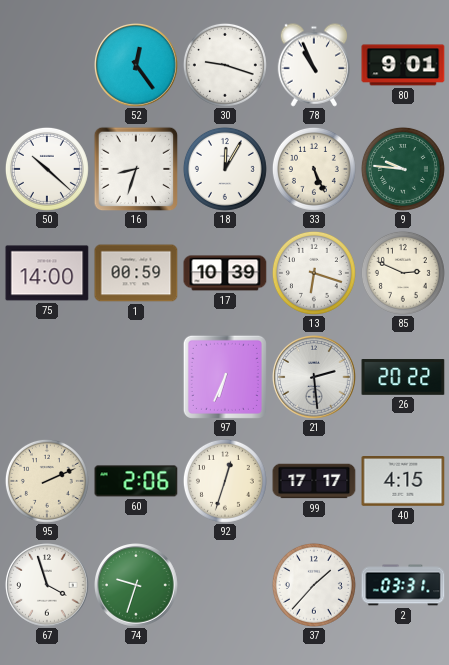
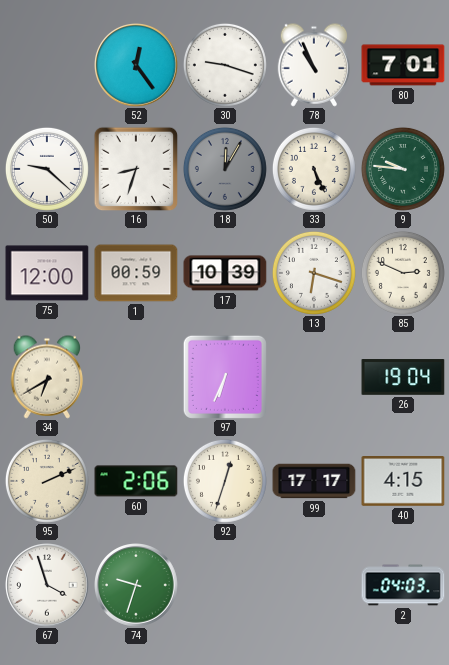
80: 9:01 -> 7:01 (403, 65)
50: 10:22 -> 9:22 (47, 169)
18 dial: white -> grey (225, 169)
75: 14:00 -> 12:00 (47, 273)
34: none -> 6:40 (47, 377)
21: 2:29 -> none (314, 377)
26: 20:22 -> 19:04 (403, 377)
37: 1:37 -> none (314, 585)
2: 03:31 -> 04:03 (403, 585)
